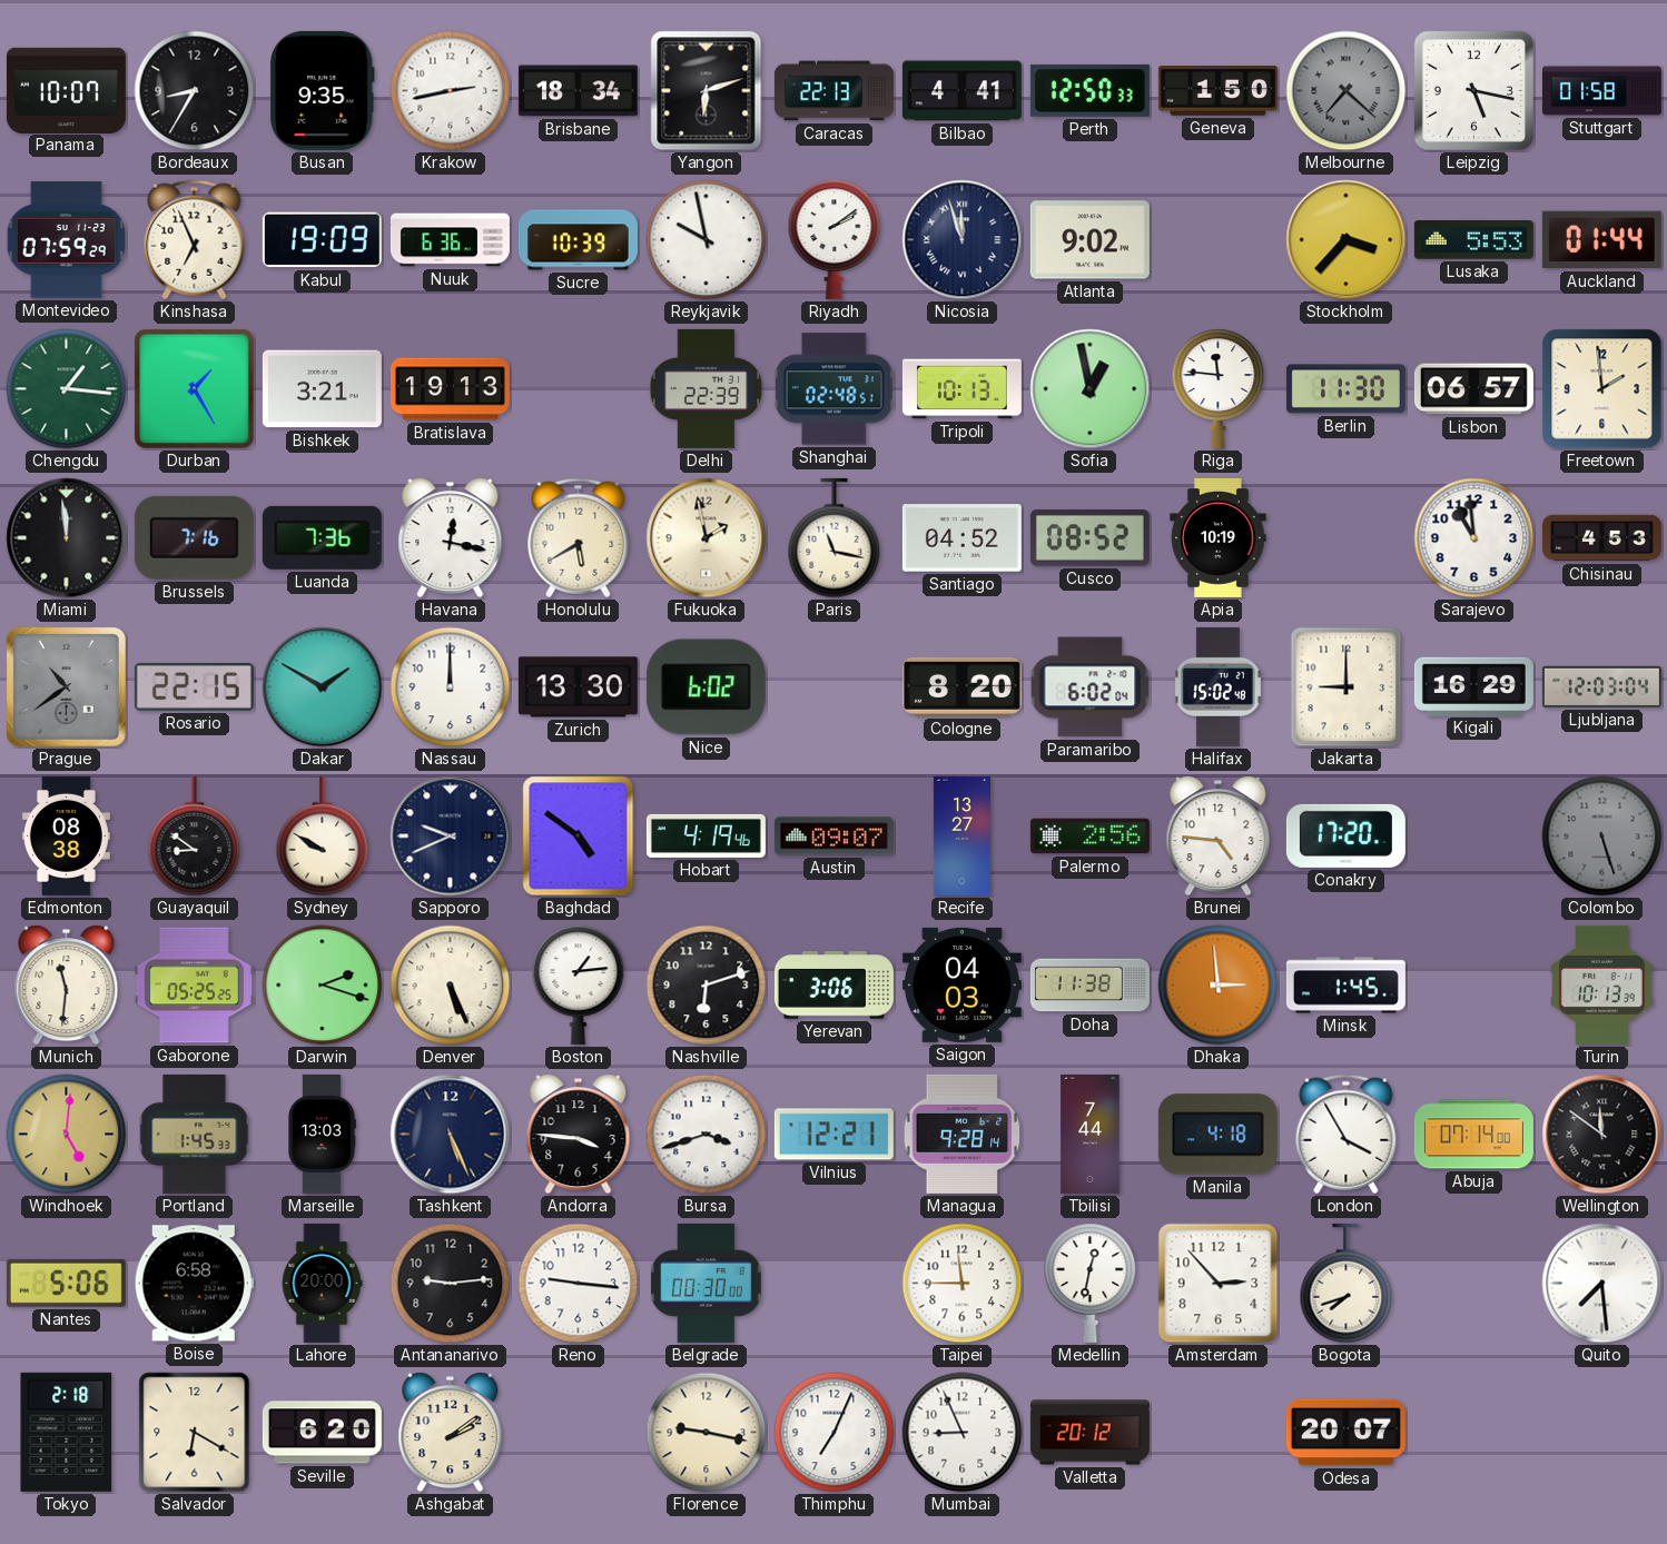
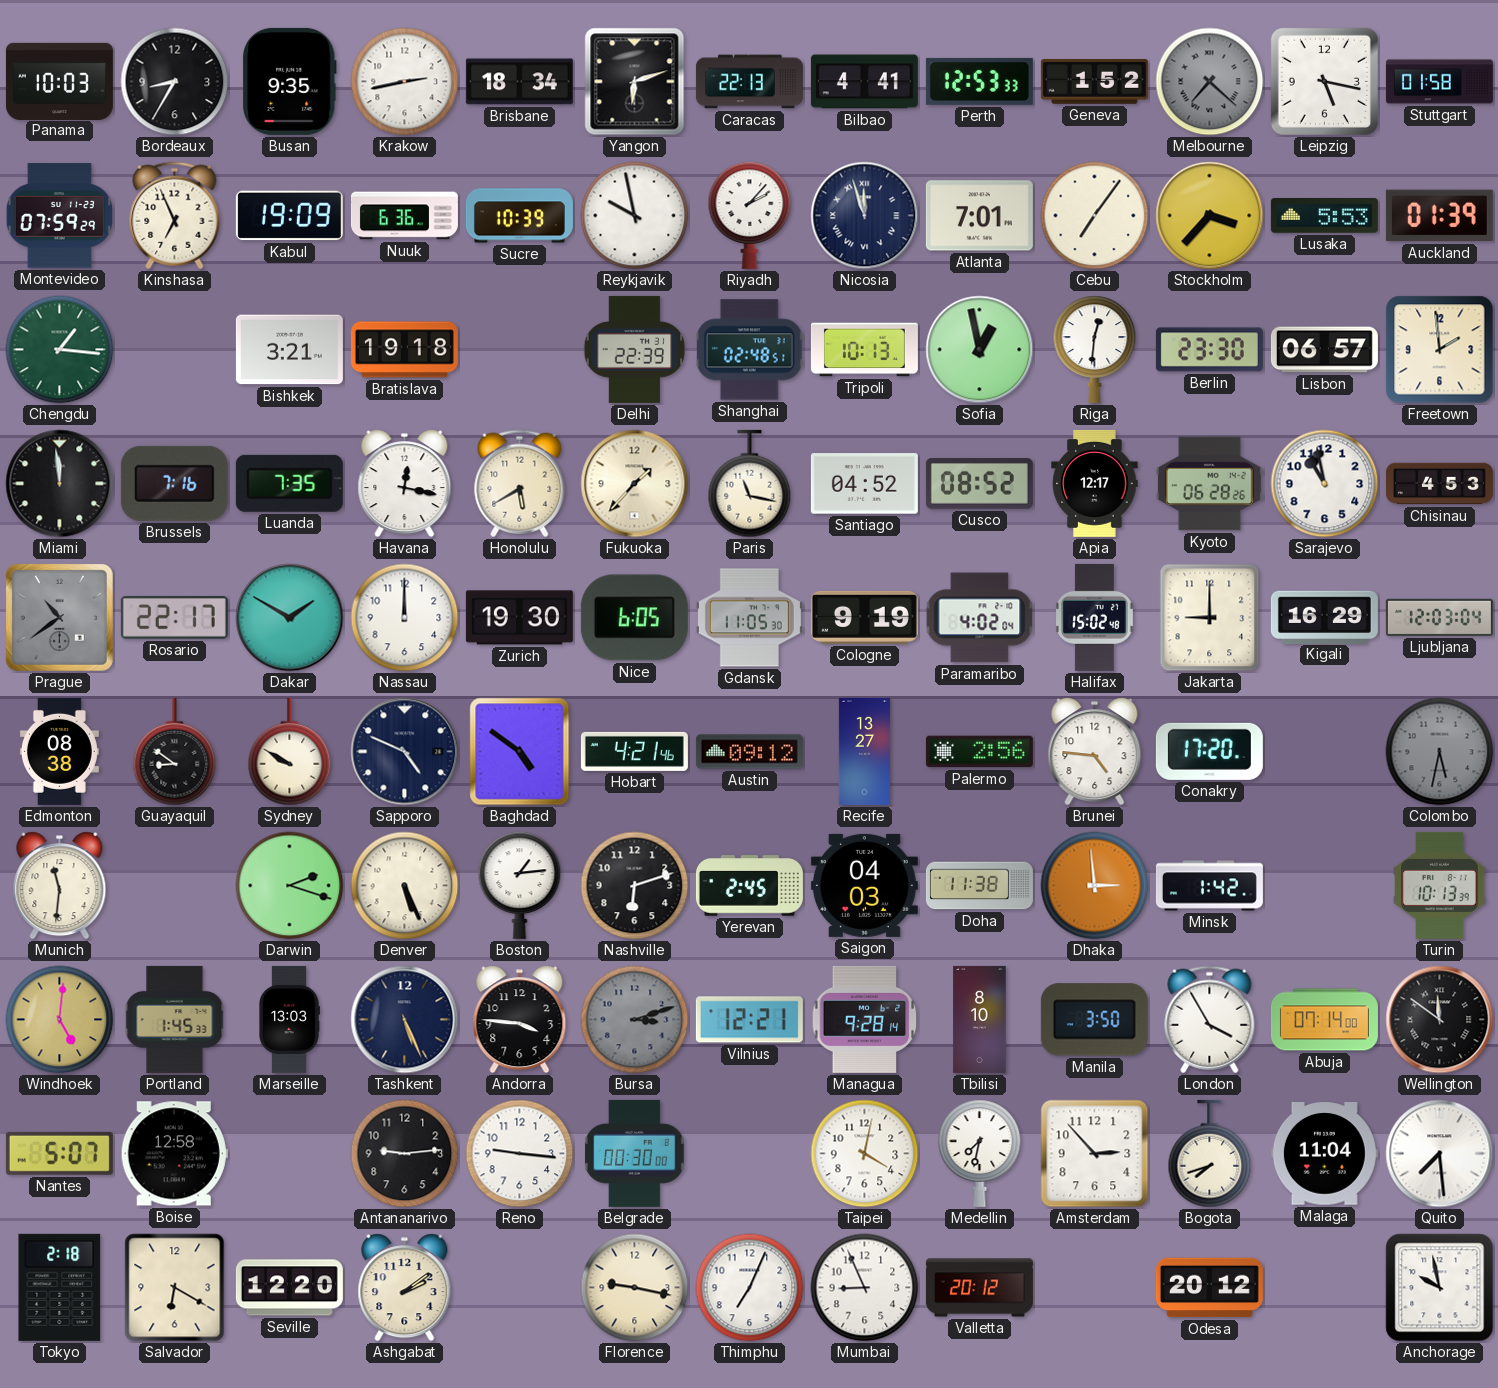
Panama: 10:07 -> 10:03 (59, 81)
Perth: 12:50 -> 12:53 (979, 81)
Geneva: 1:50 -> 1:52 (1094, 82)
Riyadh: 2:09 -> 2:07 (750, 215)
Atlanta: 9:02 -> 7:01 (979, 216)
Cebu: none -> 7:06 (1095, 216)
Auckland: 01:44 -> 01:39 (1439, 216)
Durban: 1:25 -> none (195, 389)
Bratislava: 19:13 -> 19:18 (404, 350)
Riga: 11:46 -> 12:31 (1095, 349)
Berlin: 11:30 -> 23:30 (1209, 350)
Luanda: 7:36 -> 7:35 (289, 483)
Fukuoka: 1:58 -> 1:37 (635, 484)
Apia: 10:19 -> 12:17 (1095, 483)
Kyoto: none -> 06:28 (1209, 484)
Sarajevo: 10:59 -> 10:58 (1325, 484)
Rosario: 22:15 -> 22:17 (174, 617)
Zurich: 13:30 -> 19:30 (519, 618)
Nice: 6:02 -> 6:05 (634, 618)
Gdansk: none -> 11:05 (749, 618)
Cologne: 8:20 -> 9:19 (864, 617)
Paramaribo: 6:02 -> 4:02 (980, 618)
Sapporo: 9:41 -> 4:49 (405, 752)
Hobart: 4:19 -> 4:21 (634, 751)
Austin: 09:07 -> 09:12 (749, 752)
Colombo: 5:27 -> 5:32 (1440, 752)
Gaborone: 05:25 -> none (194, 986)
Yerevan: 3:06 -> 2:45 (749, 886)
Minsk: 1:45 -> 1:42 (1209, 886)
Bursa: 3:42 -> 3:12 (635, 1020)
Bursa dial: white -> grey (635, 1020)
Tbilisi: 7:44 -> 8:10 (980, 1019)
Manila: 4:18 -> 3:50 (1094, 1020)
Nantes: 5:06 -> 5:07 (59, 1153)
Boise: 6:58 -> 12:58 (174, 1154)
Lahore: 20:00 -> none (322, 1283)
Taipei: 11:45 -> 4:02 (865, 1154)
Medellin: 12:32 -> 7:32 (980, 1153)
Malaga: none -> 11:04 (1324, 1154)
Seville: 6:20 -> 12:20 (289, 1288)
Odesa: 20:07 -> 20:12 (1209, 1288)
Anchorage: none -> 9:58 (1440, 1288)
